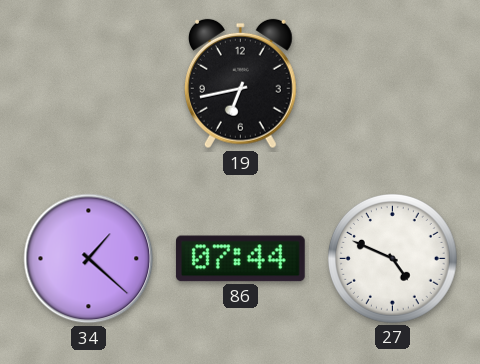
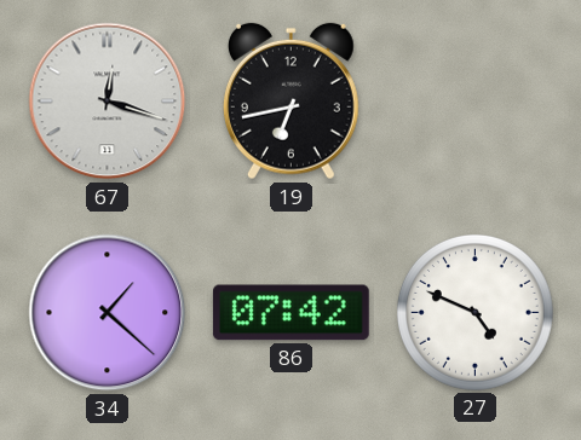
67: none -> 12:18 (108, 102)
86: 07:44 -> 07:42 (290, 313)
